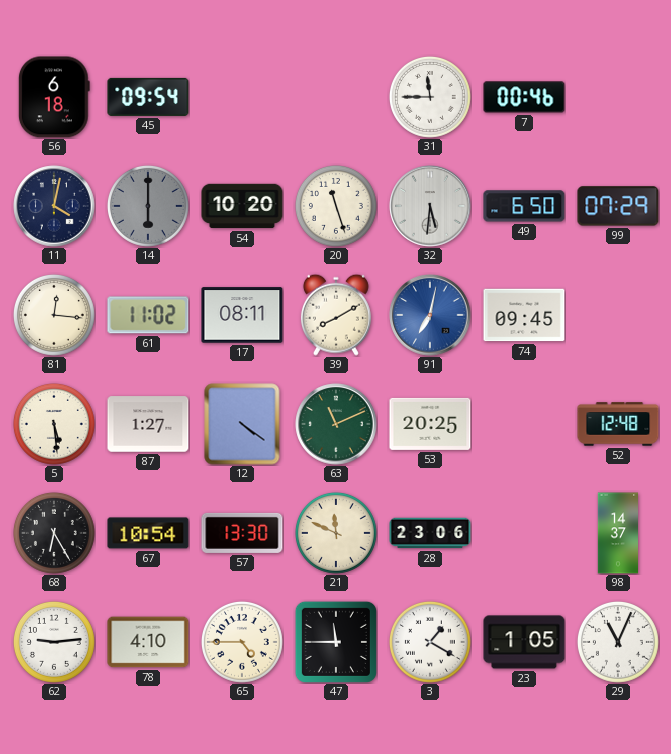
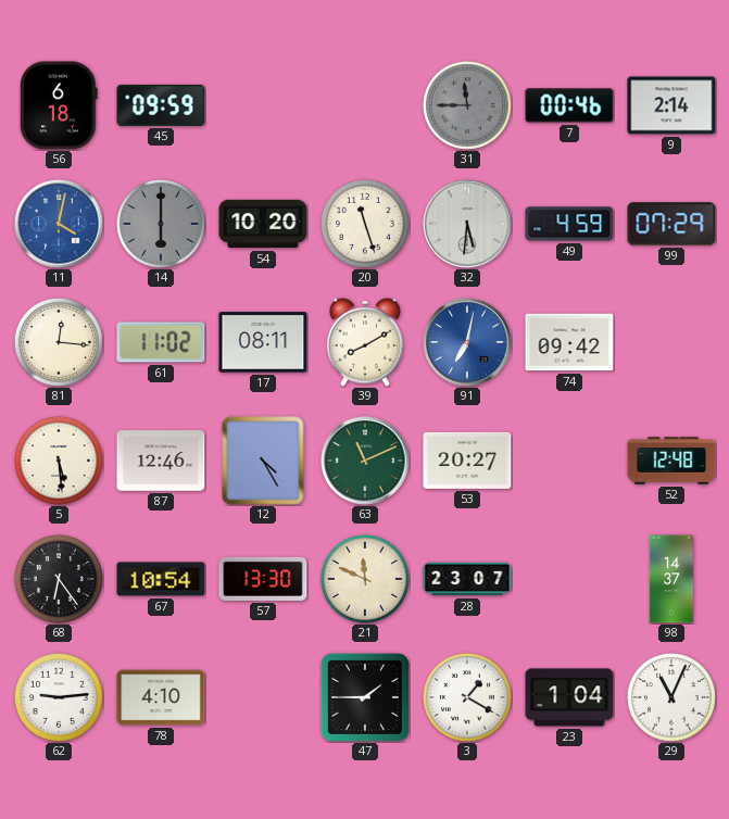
45: 09:54 -> 09:59 (161, 105)
31 dial: white -> grey (467, 105)
9: none -> 2:14 (671, 105)
11 dial: navy -> blue (59, 224)
49: 6:50 -> 4:59 (569, 224)
74: 09:45 -> 09:42 (569, 342)
87: 1:27 -> 12:46 (161, 461)
12: 4:21 -> 4:25 (263, 461)
53: 20:25 -> 20:27 (467, 461)
68: 6:25 -> 6:24 (59, 579)
28: 23:06 -> 23:07 (467, 579)
65: 4:45 -> none (242, 642)
47: 11:45 -> 1:45 (365, 697)
23: 1:05 -> 1:04 (569, 697)
